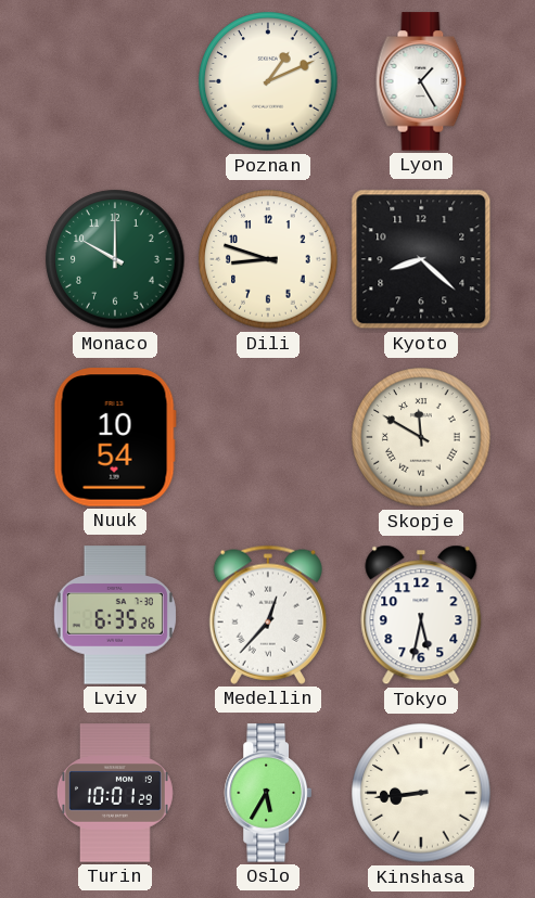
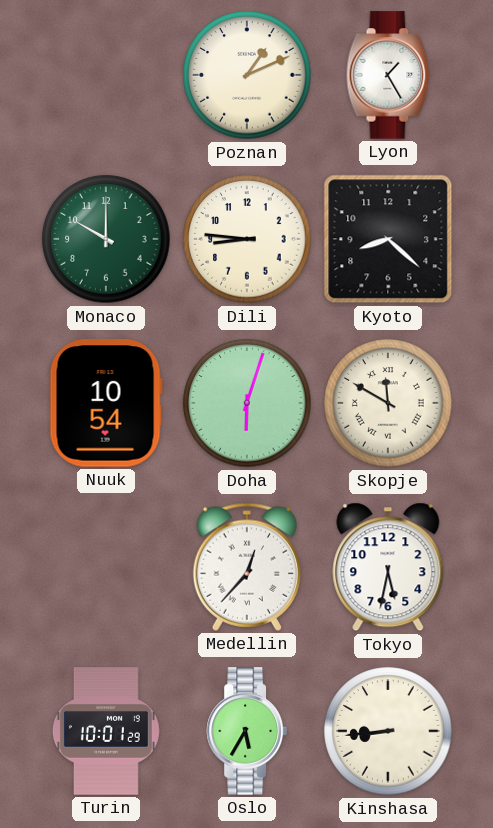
Dili: 8:48 -> 8:46 (247, 239)
Doha: none -> 6:03 (247, 403)
Lviv: 6:35 -> none (115, 615)
